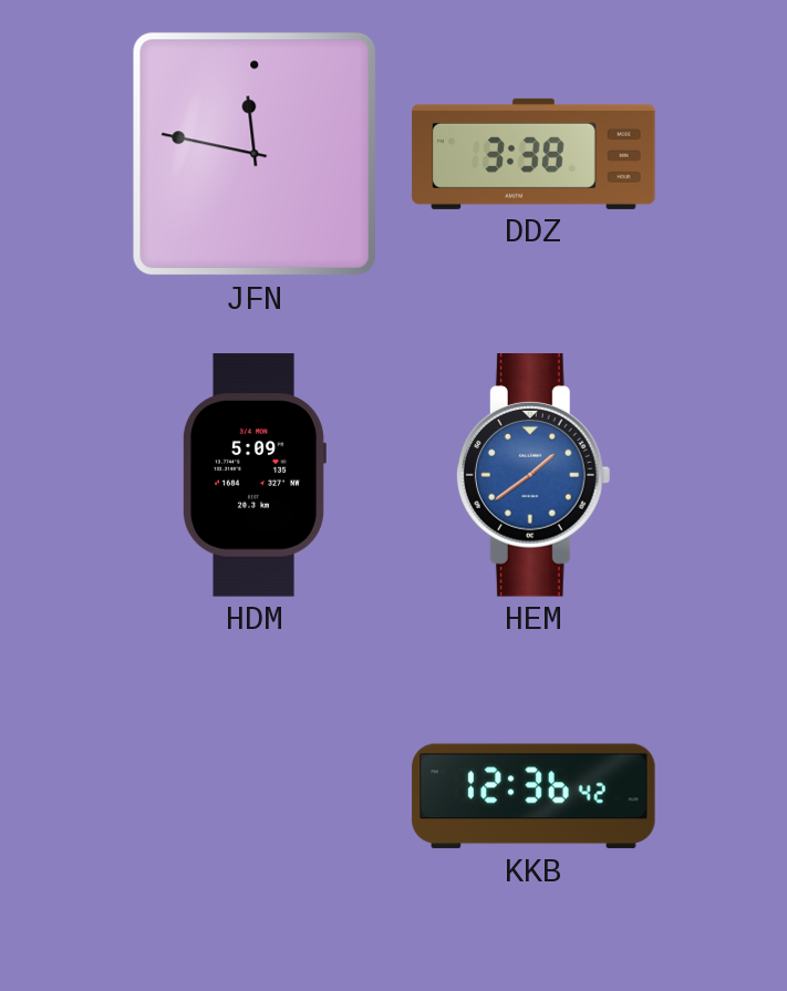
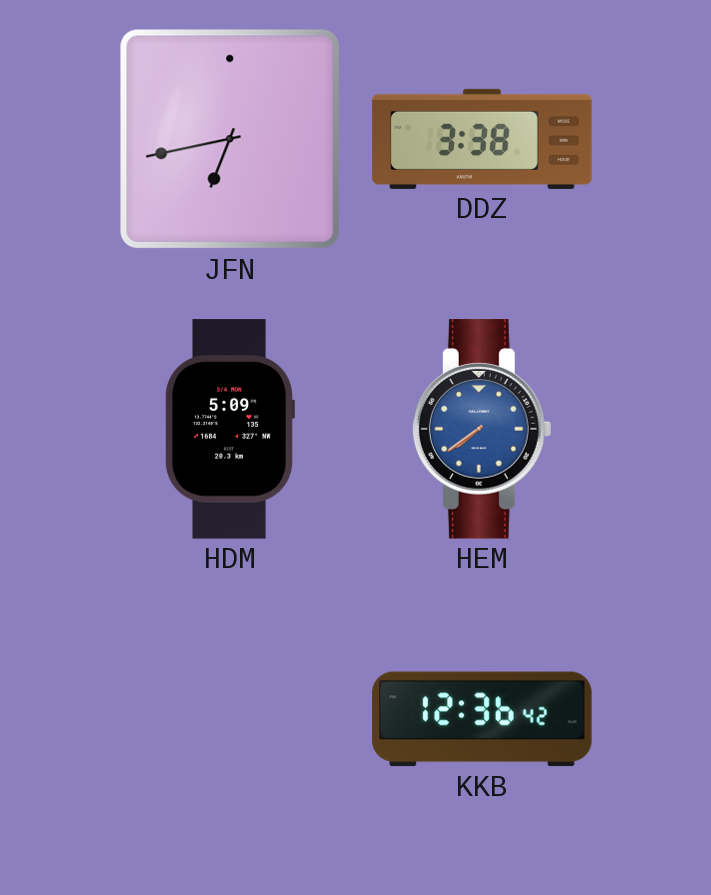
JFN: 11:47 -> 6:43 (230, 139)
HEM: 1:39 -> 7:39 (482, 429)
